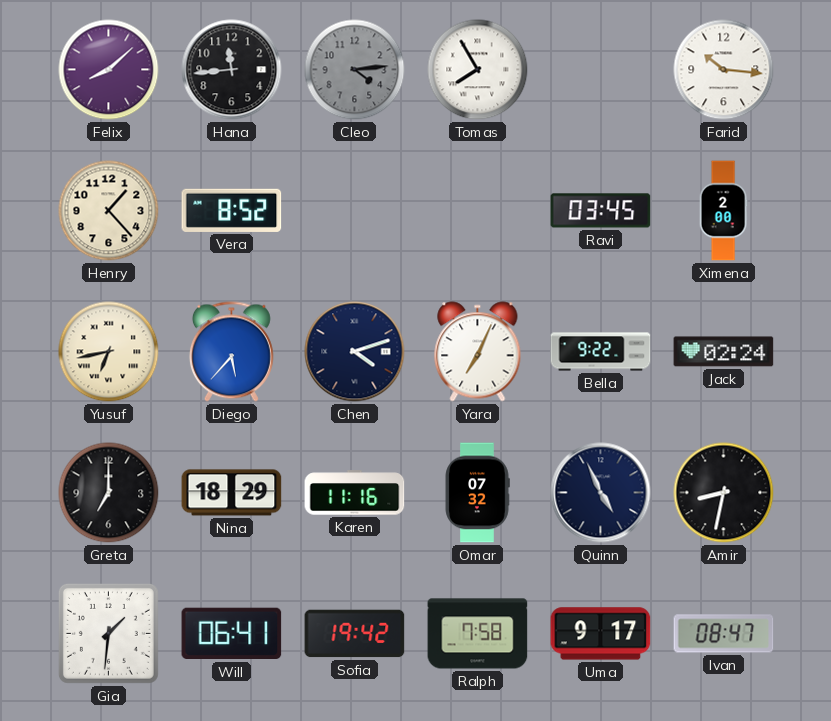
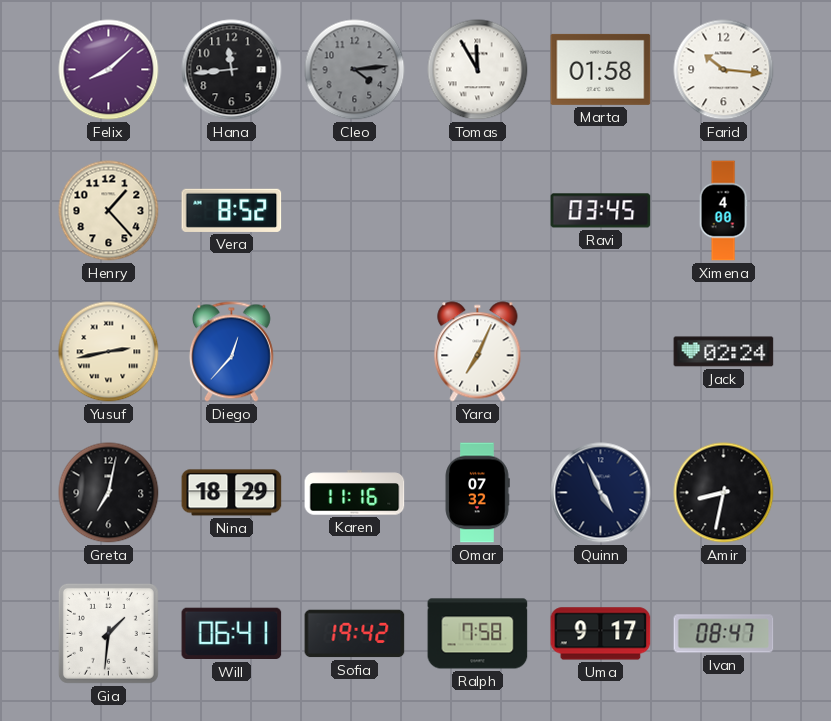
Tomas: 7:55 -> 11:55 (478, 70)
Marta: none -> 01:58 (601, 69)
Ximena: 2:00 -> 4:00 (723, 211)
Yusuf: 6:43 -> 2:43 (109, 352)
Diego: 5:37 -> 12:37 (231, 352)
Chen: 4:12 -> none (355, 352)
Bella: 9:22 -> none (601, 352)
Greta: 7:00 -> 7:02 (109, 493)
